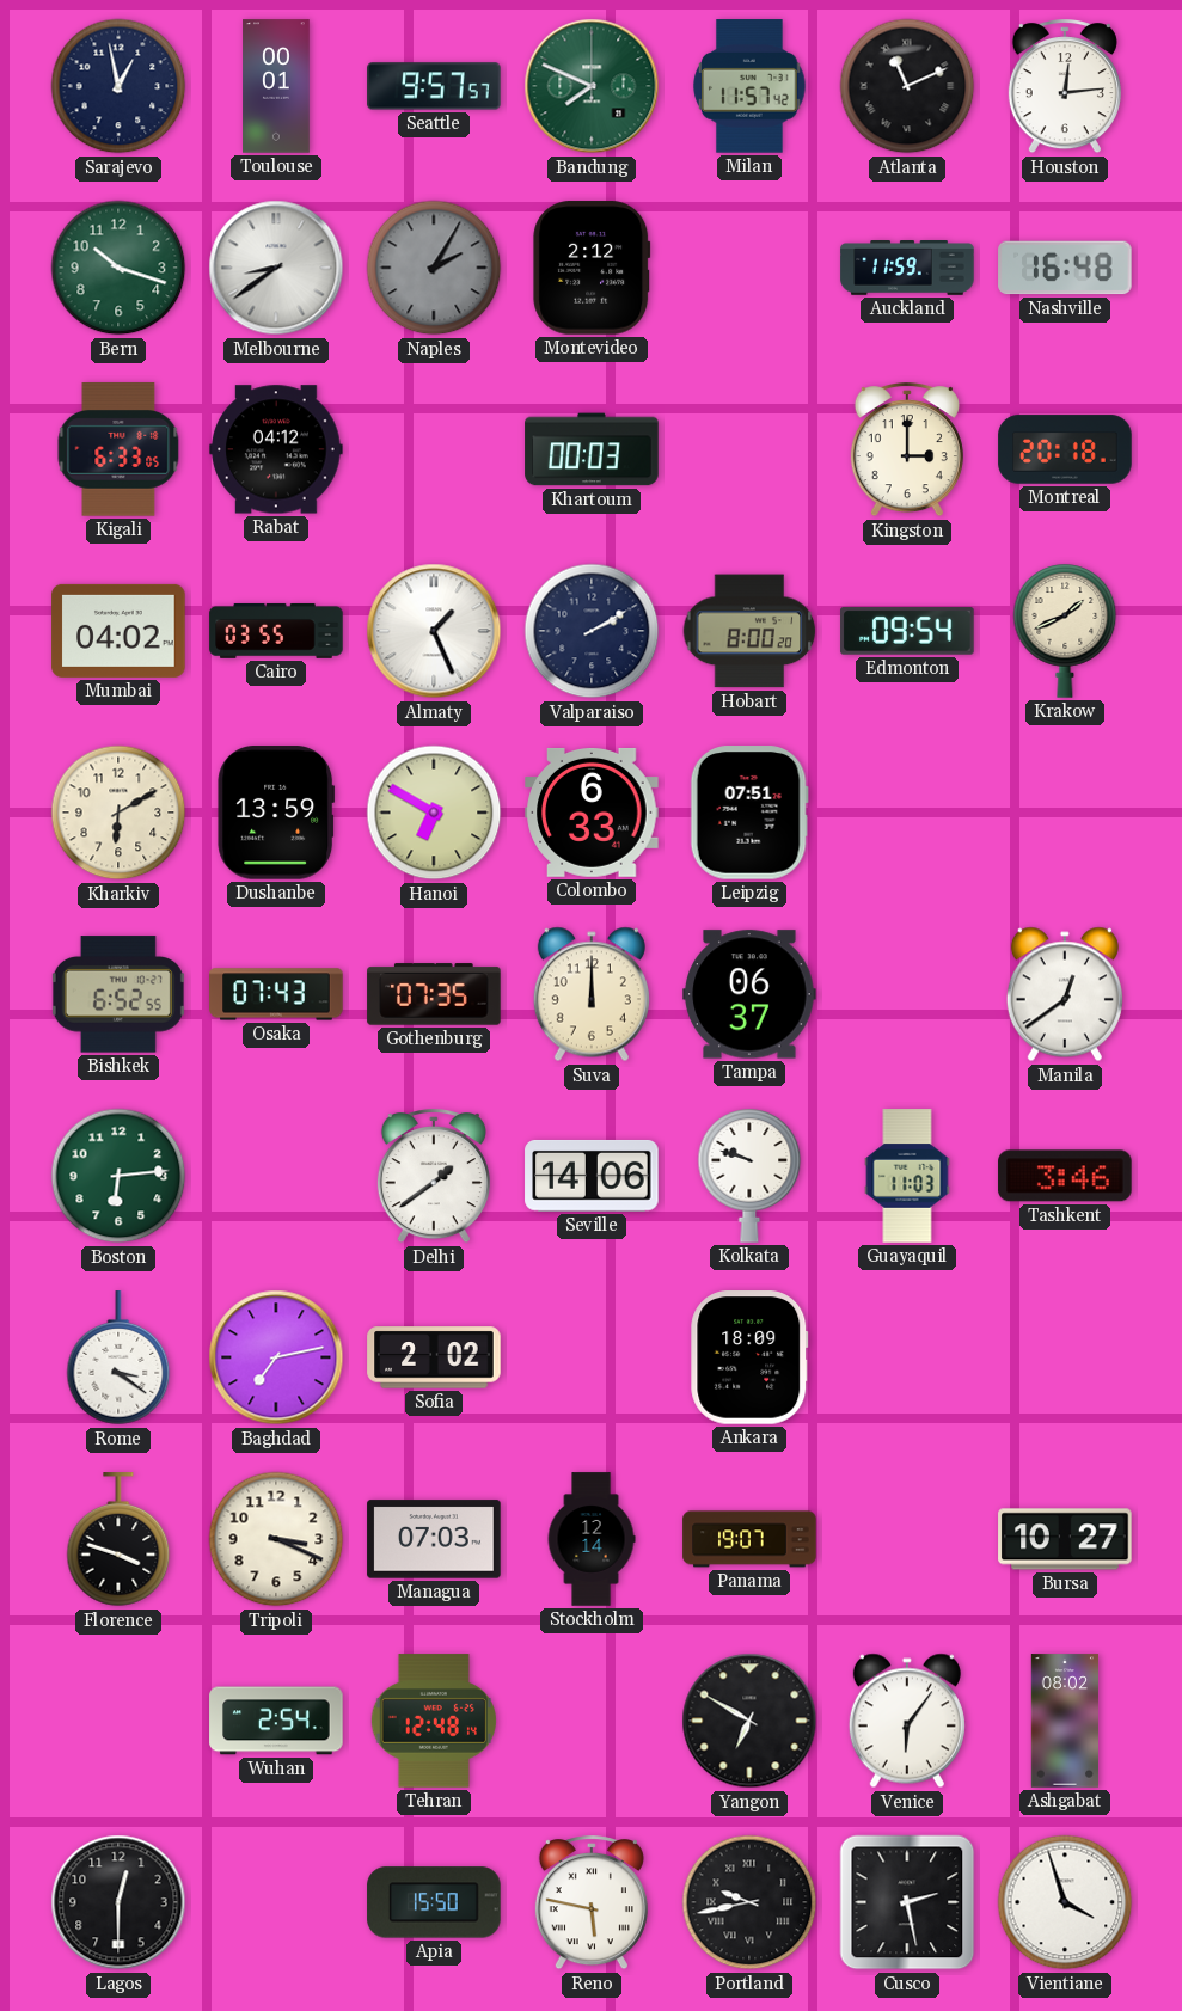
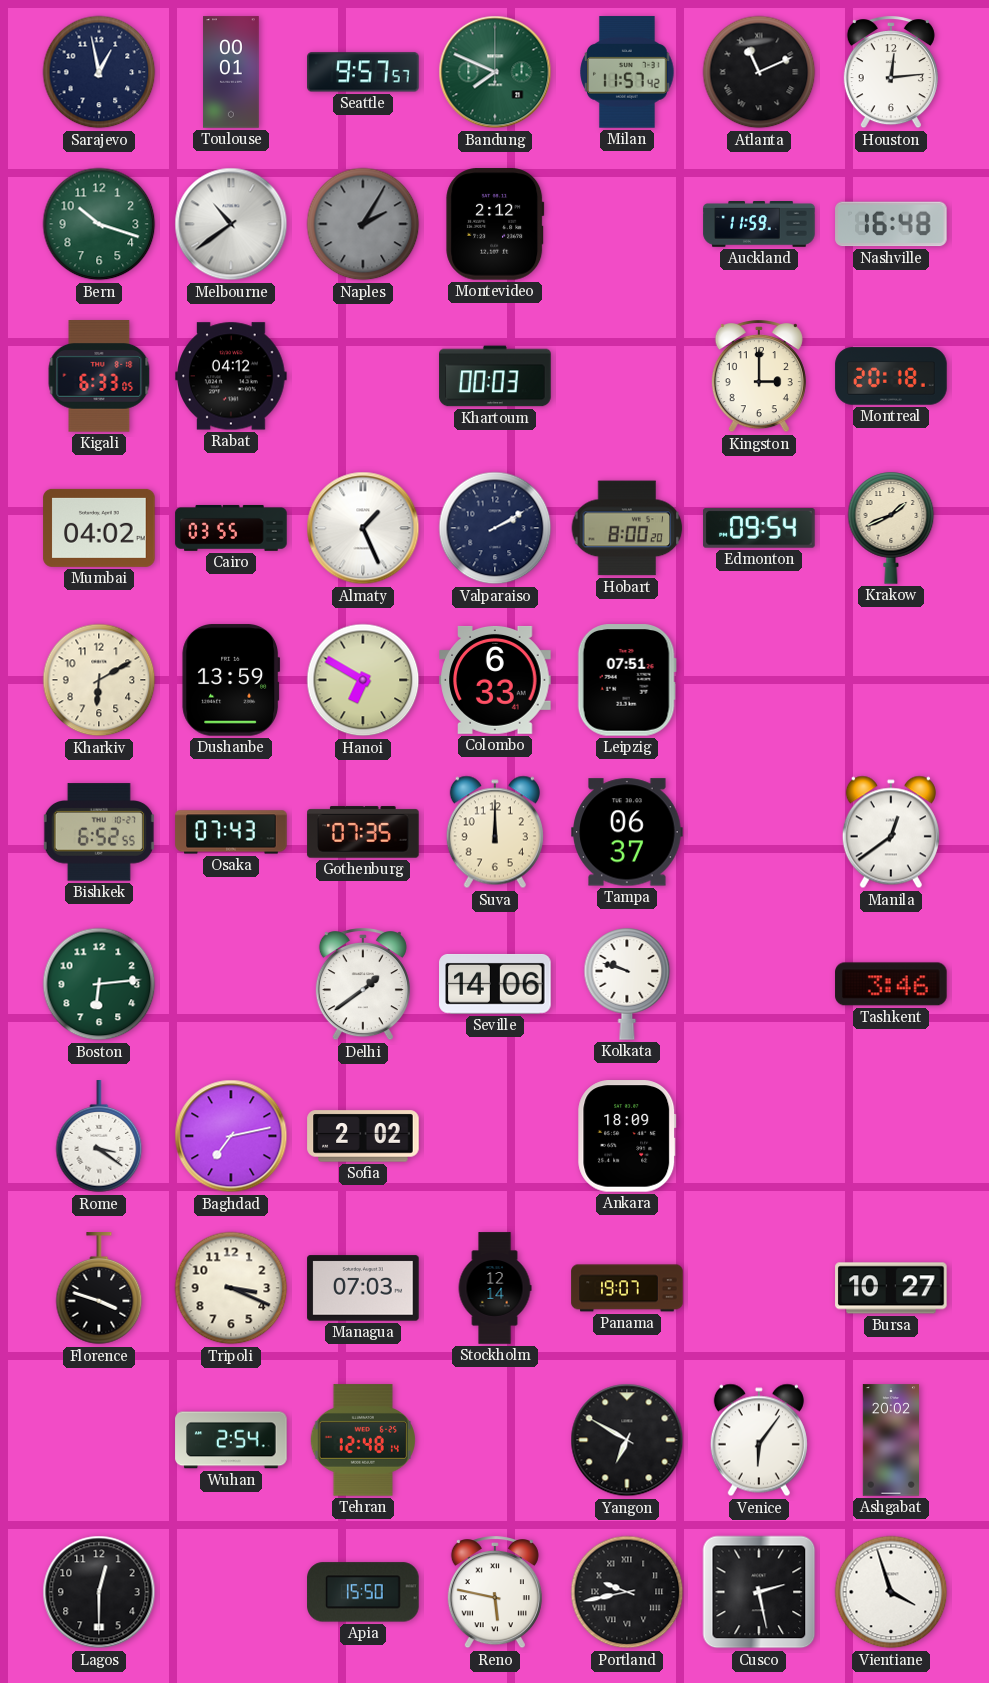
Melbourne: 8:39 -> 10:39 (231, 224)
Guayaquil: 11:03 -> none (907, 1176)
Ashgabat: 08:02 -> 20:02 (890, 1440)
